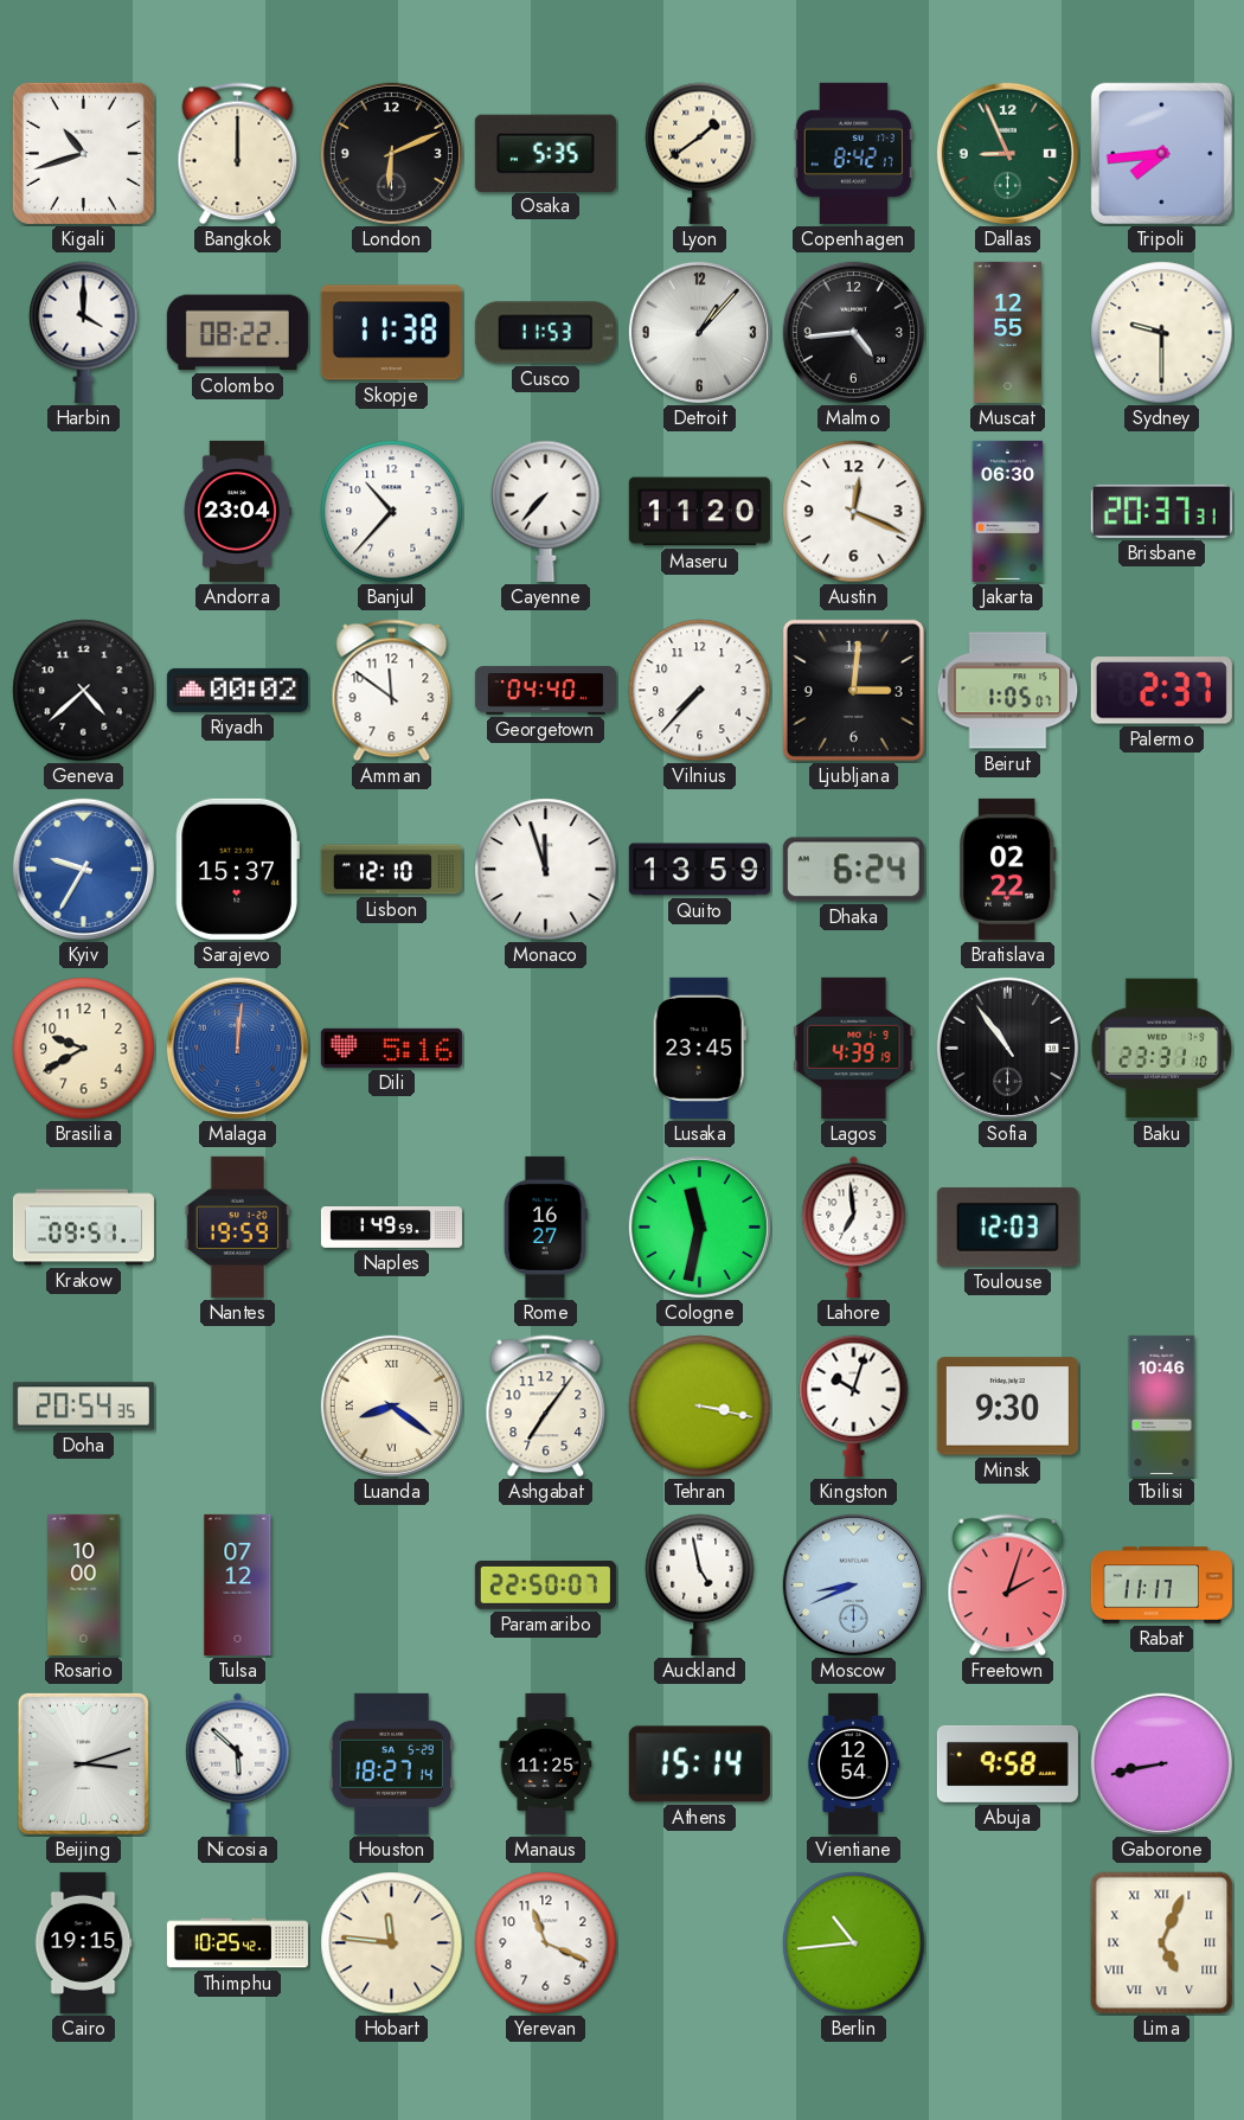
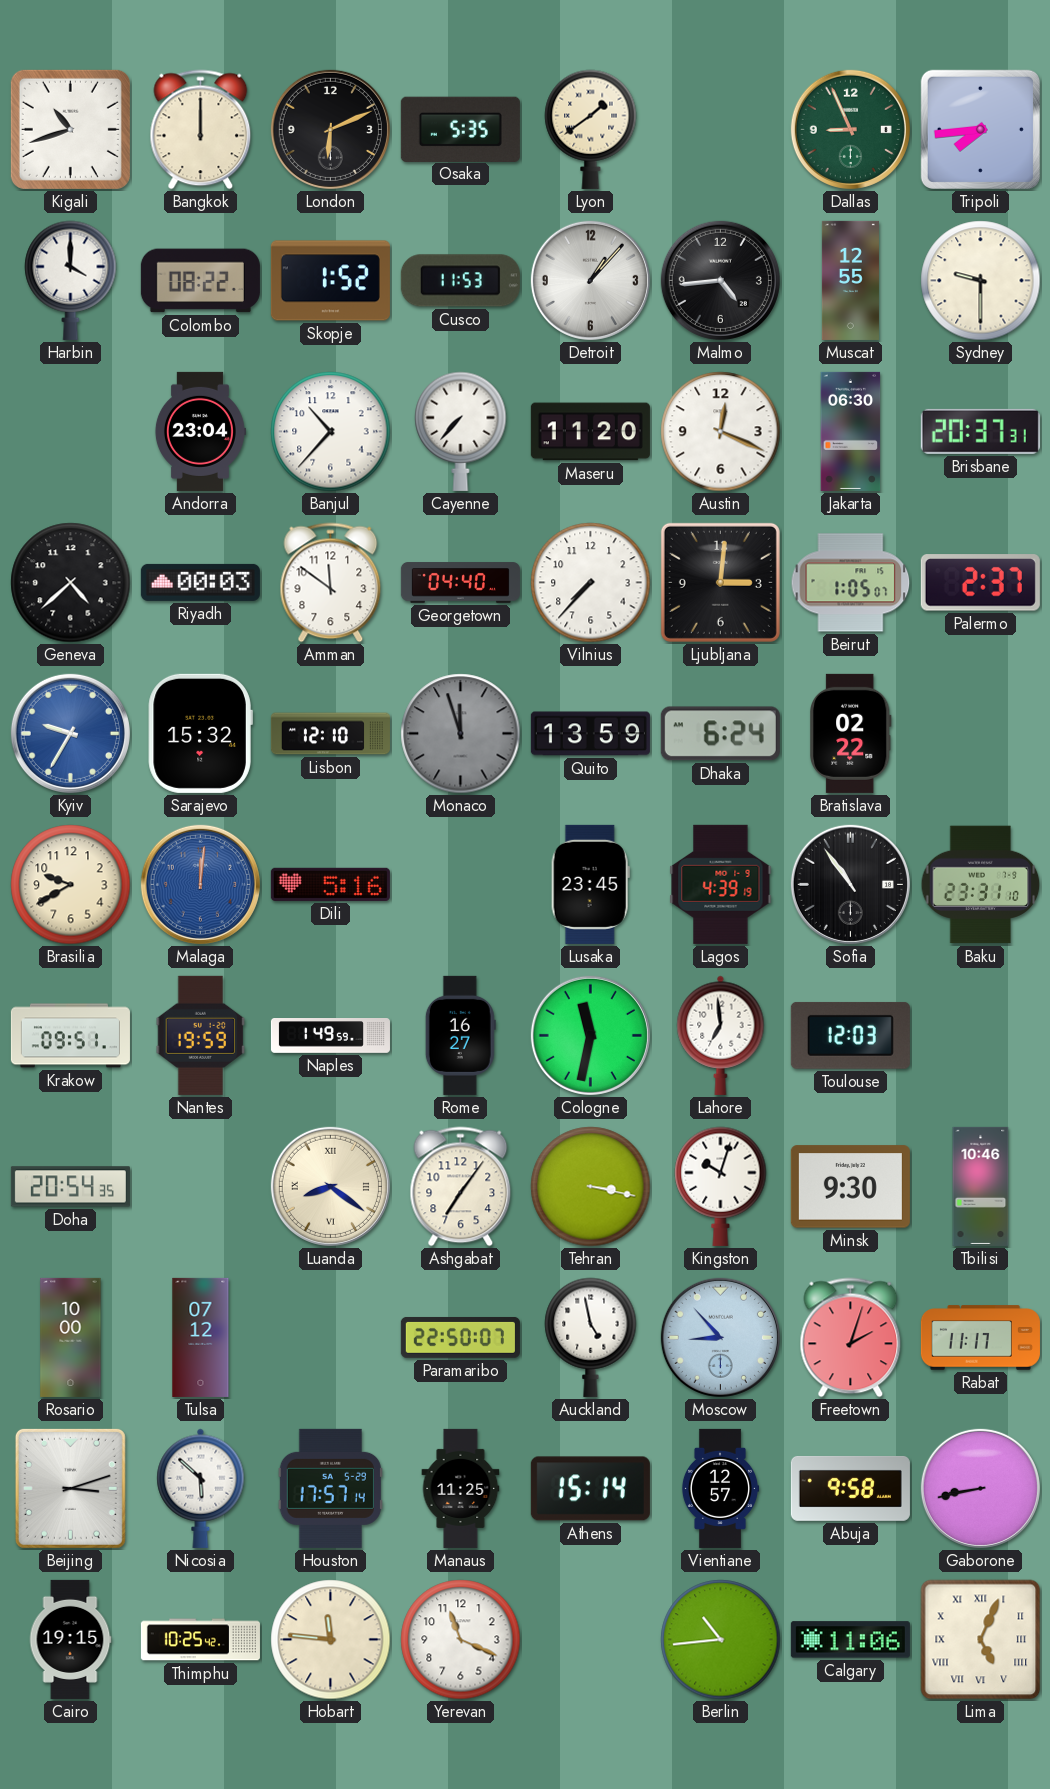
Copenhagen: 8:42 -> none (853, 153)
Skopje: 11:38 -> 1:52 (330, 281)
Riyadh: 00:02 -> 00:03 (200, 582)
Sarajevo: 15:37 -> 15:32 (200, 733)
Monaco dial: white -> grey (461, 734)
Moscow: 8:41 -> 8:53 (720, 1337)
Houston: 18:27 -> 17:57 (330, 1488)
Vientiane: 12:54 -> 12:57 (720, 1488)
Calgary: none -> 11:06 (850, 1640)
